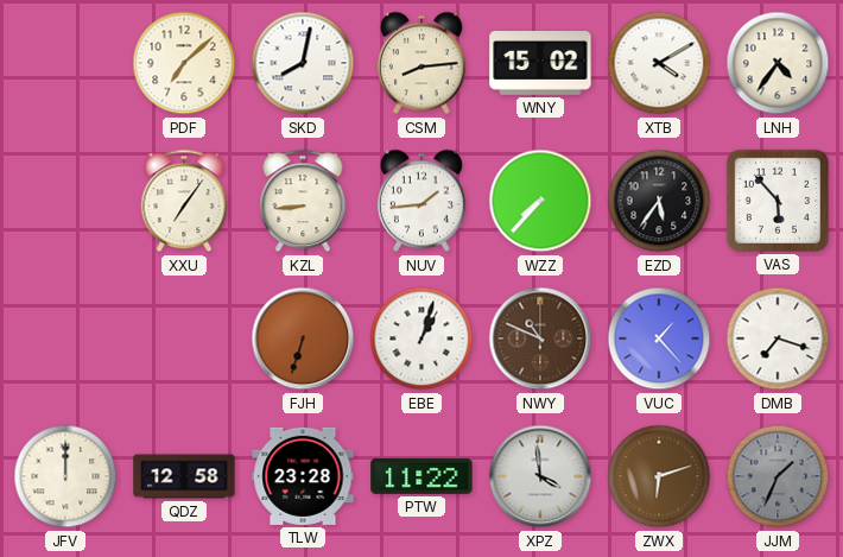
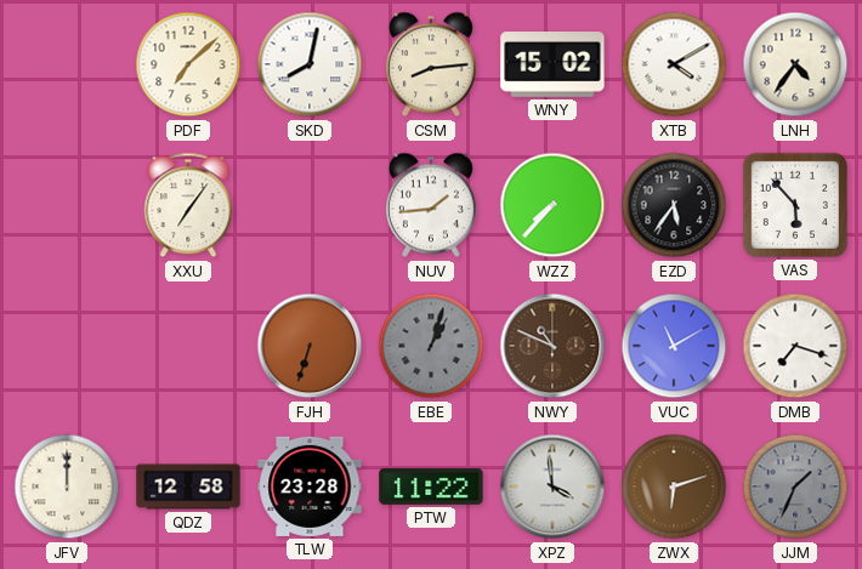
KZL: 8:44 -> none (303, 201)
EBE dial: white -> grey (431, 346)
VUC: 1:23 -> 11:10 (674, 346)
